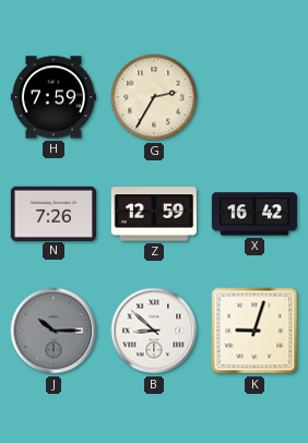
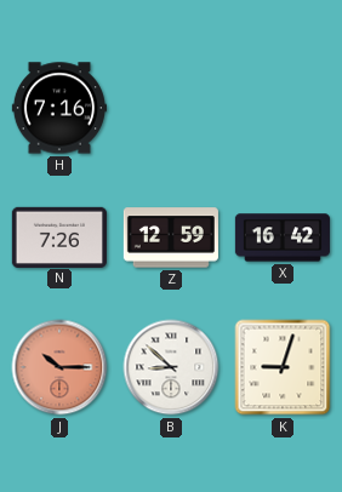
H: 7:59 -> 7:16 (59, 108)
G: 2:35 -> none (154, 97)
J dial: grey -> salmon (59, 367)
